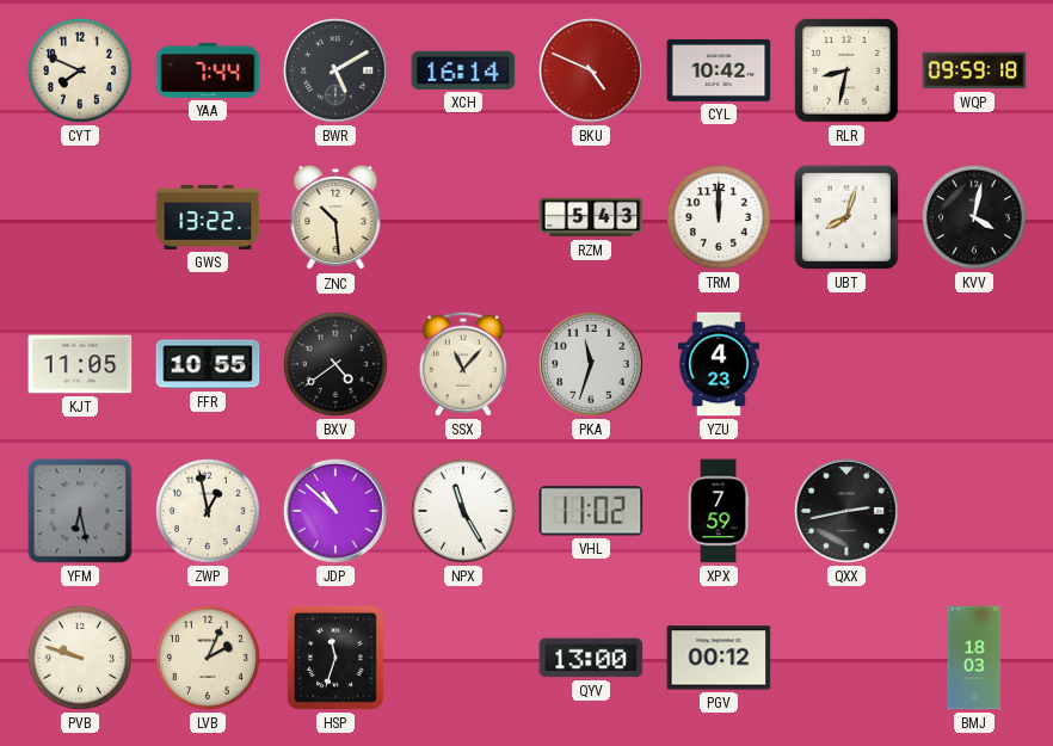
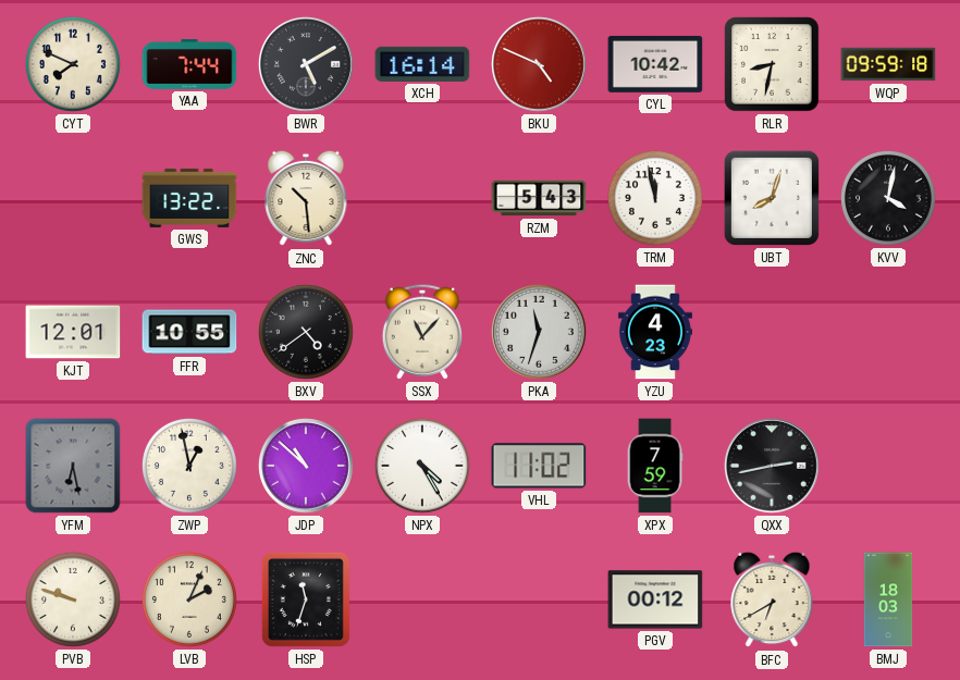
TRM: 12:00 -> 11:58 (655, 198)
KJT: 11:05 -> 12:01 (73, 332)
NPX: 11:25 -> 4:25 (422, 466)
QYV: 13:00 -> none (591, 658)
BFC: none -> 6:40 (772, 599)
